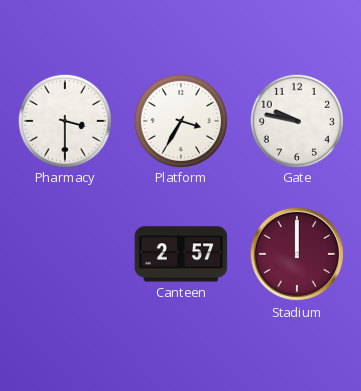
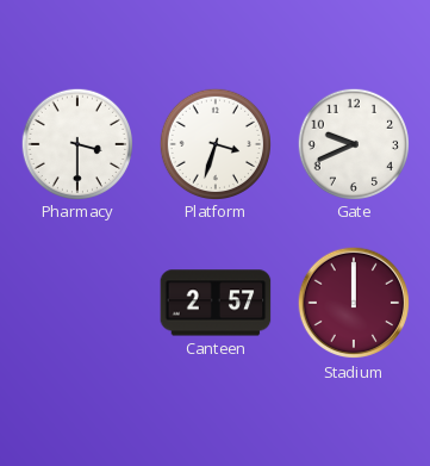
Platform: 3:35 -> 3:33 (214, 143)
Gate: 9:47 -> 9:41 (353, 143)
